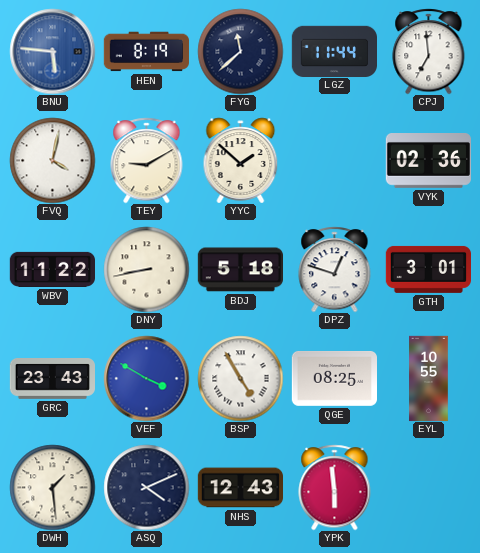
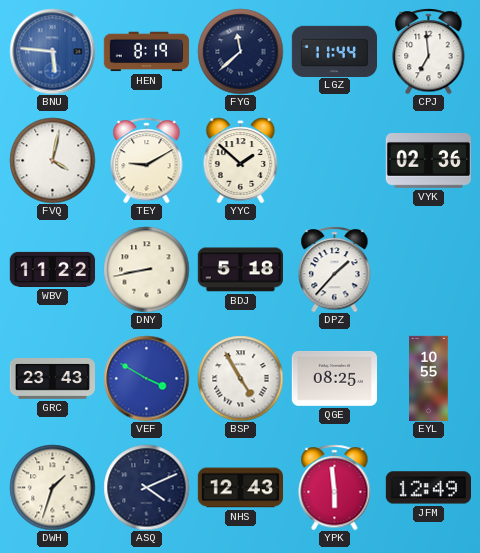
DPZ: 12:48 -> 1:37 (335, 269)
GTH: 3:01 -> none (428, 269)
DWH: 1:29 -> 1:33 (52, 487)
JFM: none -> 12:49 (428, 488)
